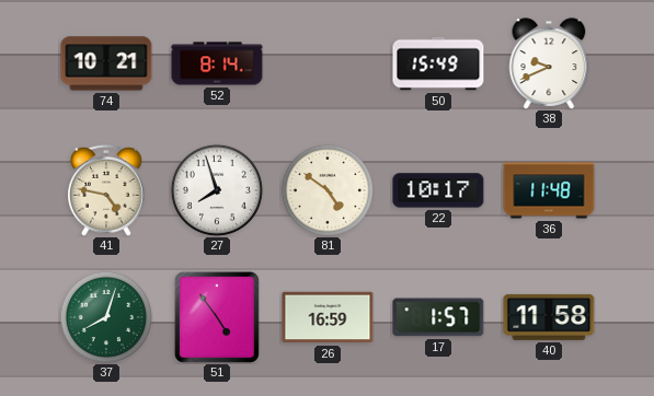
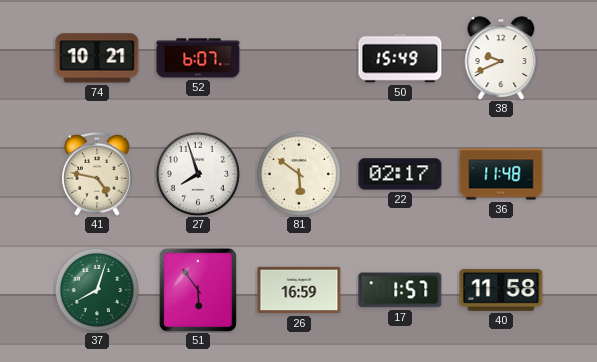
52: 8:14 -> 6:07 (198, 58)
81: 4:51 -> 5:51 (299, 174)
22: 10:17 -> 02:17 (400, 174)
51: 4:54 -> 5:54 (198, 290)
